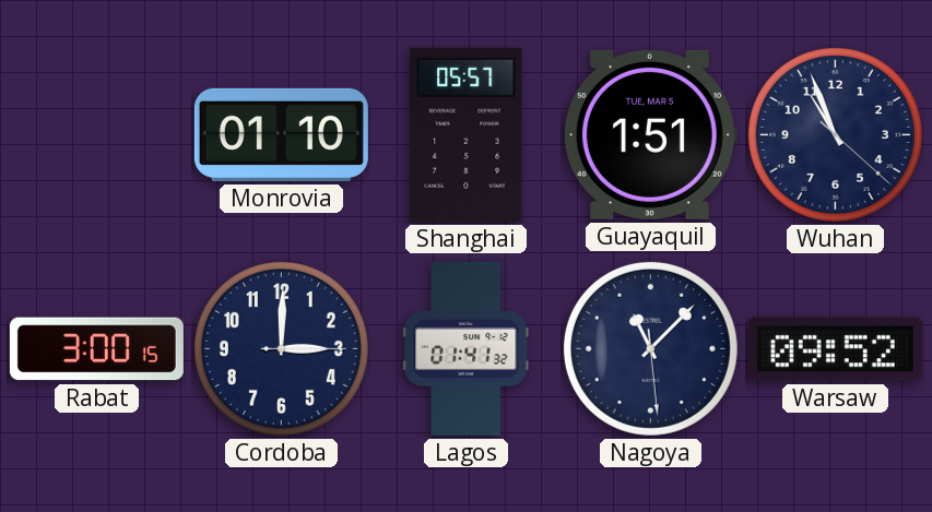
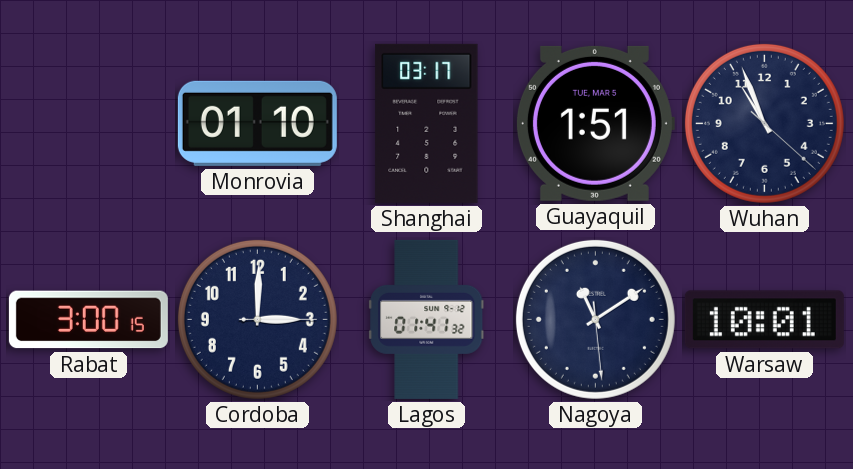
Shanghai: 05:57 -> 03:17 (427, 123)
Nagoya: 11:07 -> 11:09 (595, 319)
Warsaw: 09:52 -> 10:01 (764, 320)
